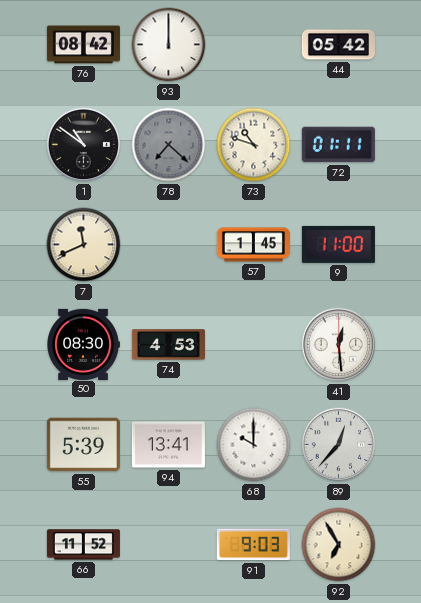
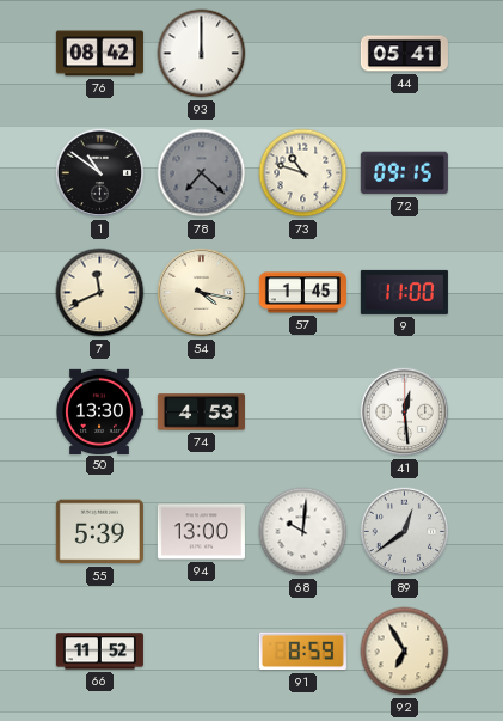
44: 05:42 -> 05:41 (404, 54)
72: 01:11 -> 09:15 (404, 173)
54: none -> 4:17 (202, 293)
50: 08:30 -> 13:30 (99, 411)
94: 13:41 -> 13:00 (201, 532)
68: 10:00 -> 10:01 (303, 532)
89: 12:37 -> 12:39 (405, 532)
91: 9:03 -> 8:59 (302, 652)
